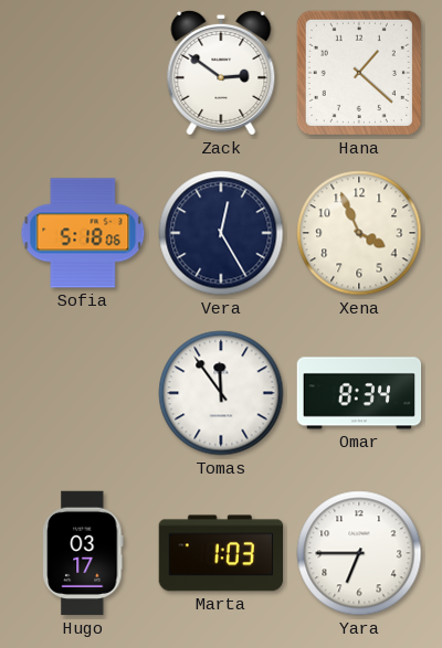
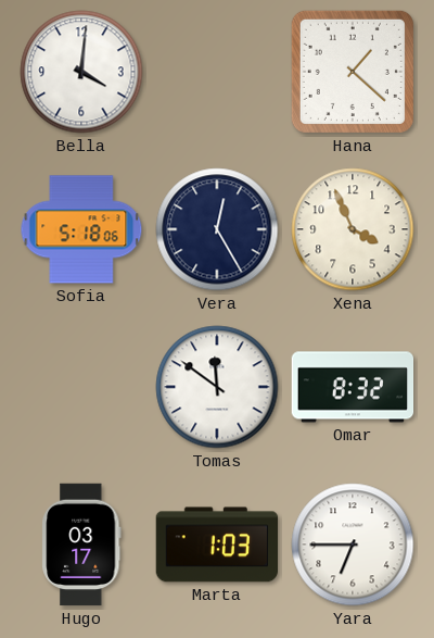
Bella: none -> 4:01 (81, 72)
Zack: 2:51 -> none (221, 73)
Tomas: 11:54 -> 11:51 (217, 387)
Omar: 8:34 -> 8:32 (353, 387)
